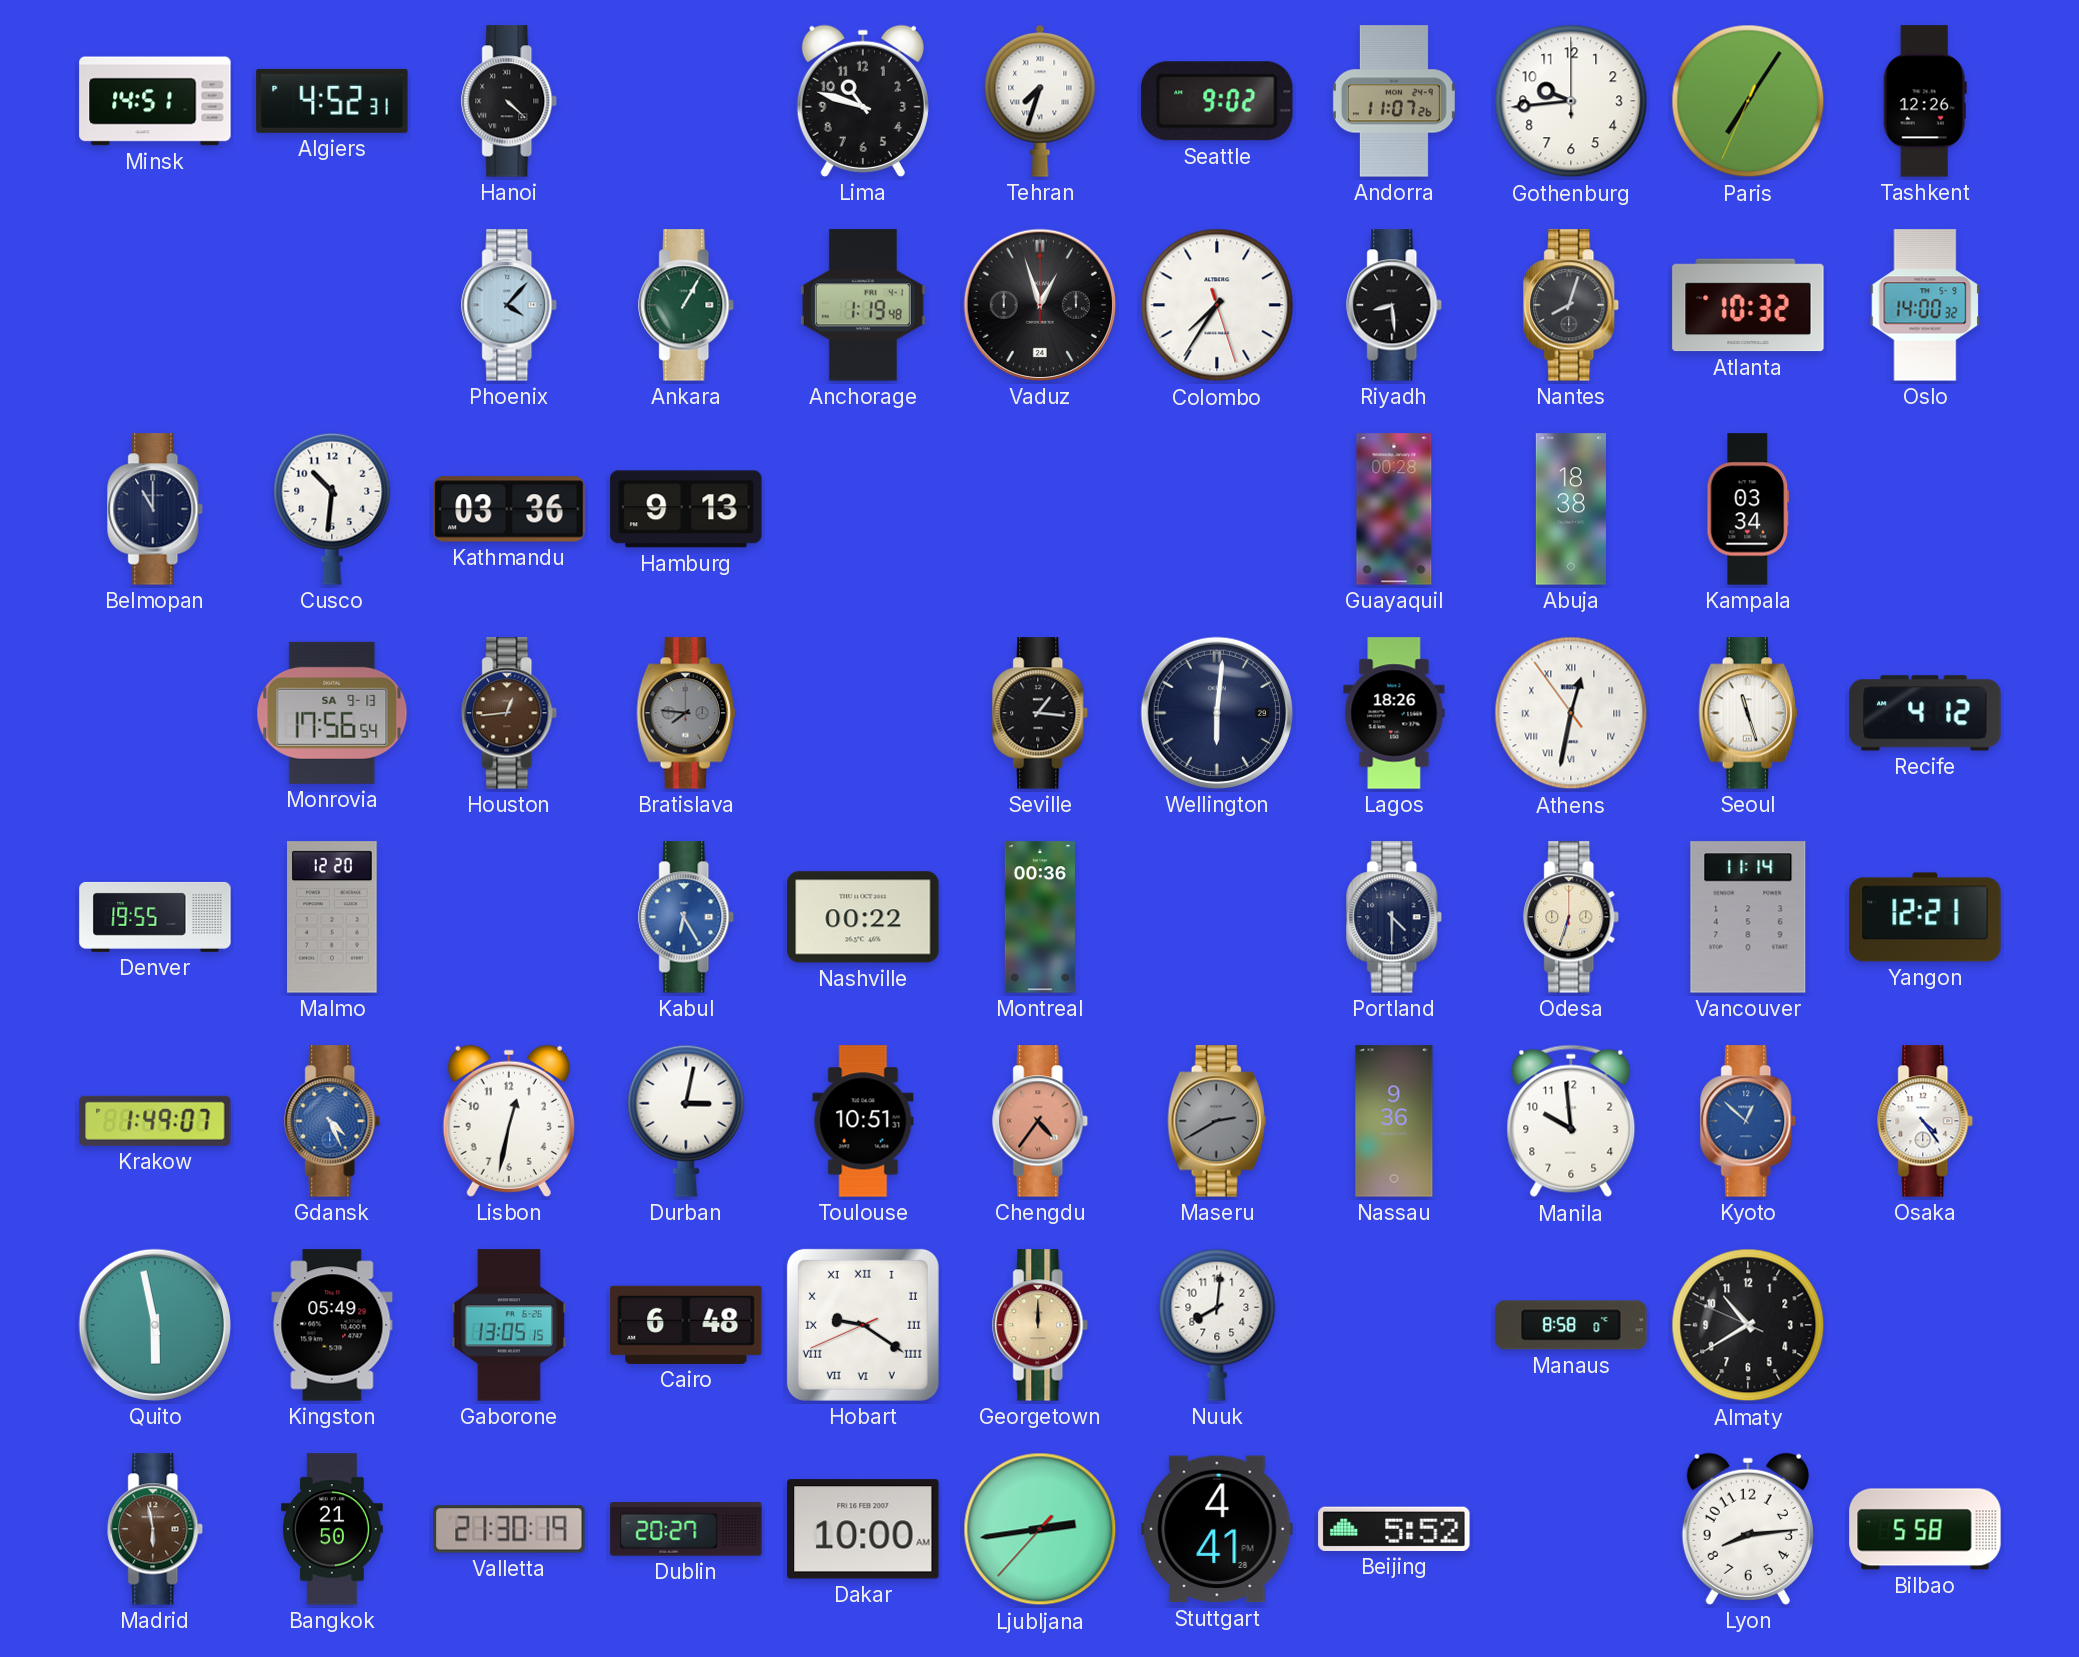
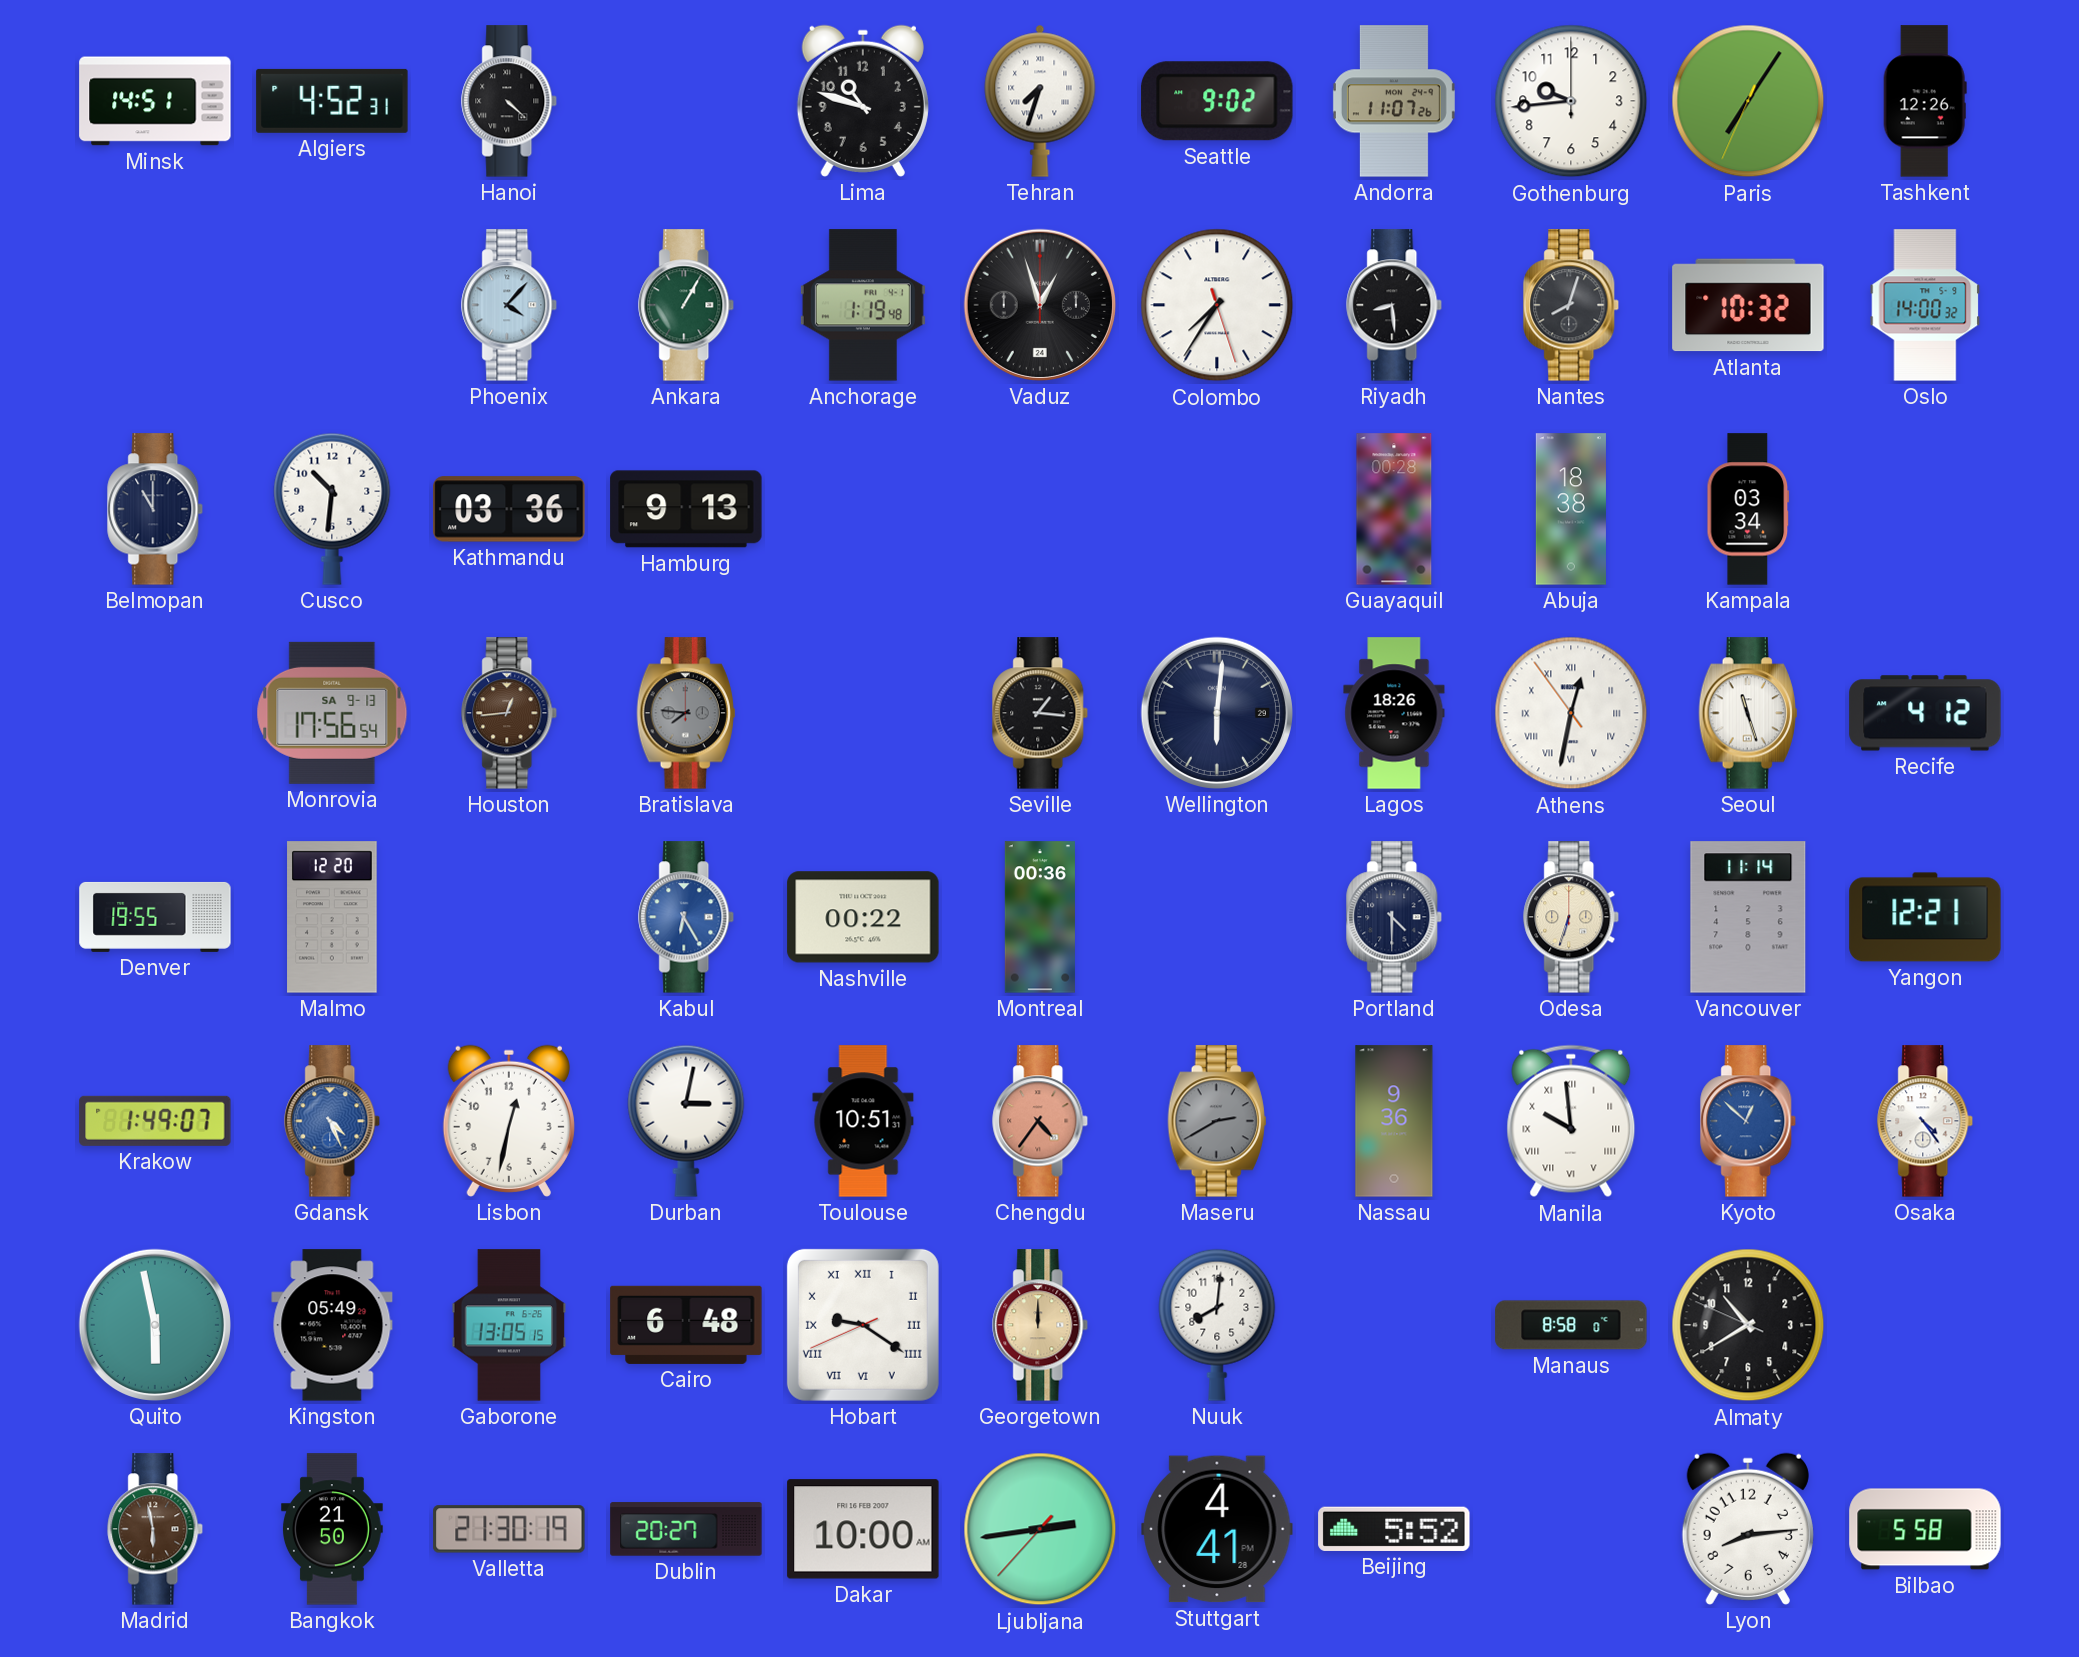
Manila numerals: Arabic -> Roman (1571, 1121)
